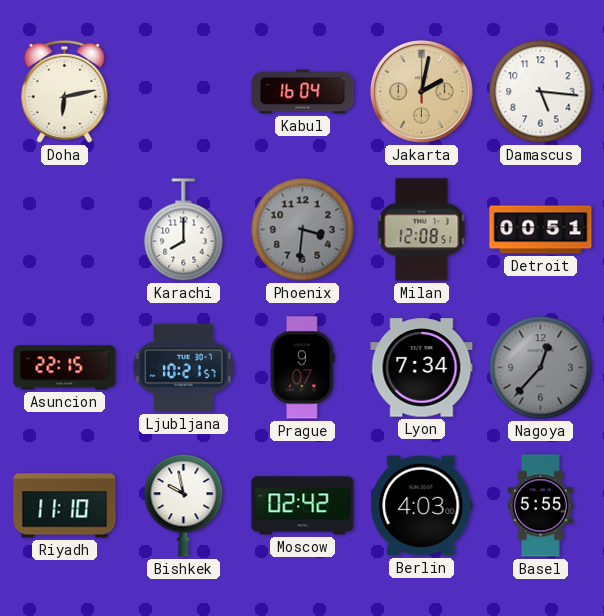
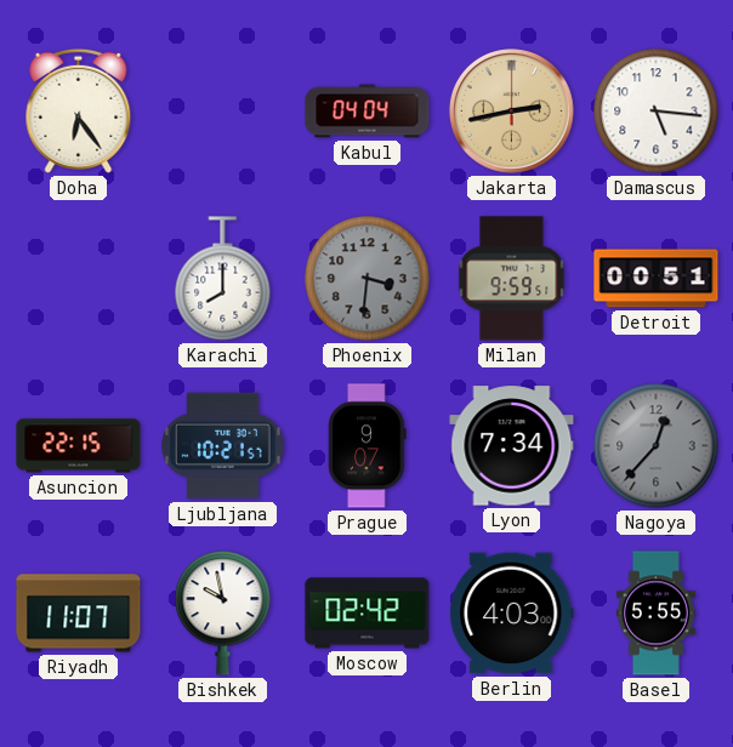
Doha: 6:13 -> 6:24 (79, 110)
Kabul: 16:04 -> 04:04 (368, 112)
Jakarta: 2:02 -> 2:43 (512, 112)
Milan: 12:08 -> 9:59 (512, 279)
Riyadh: 11:10 -> 11:07 (79, 614)
